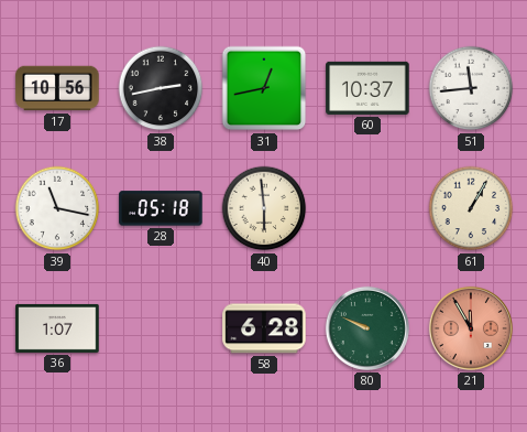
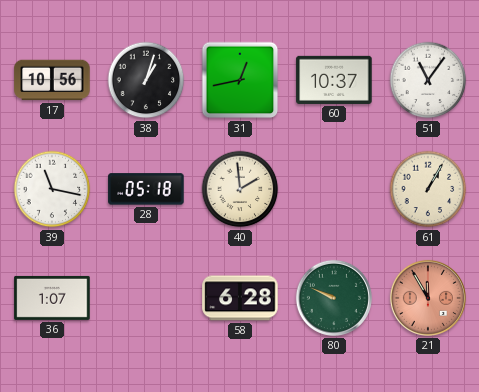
38: 2:43 -> 1:03 (146, 80)
51: 11:44 -> 11:06 (428, 80)
40: 5:59 -> 1:59 (240, 189)
